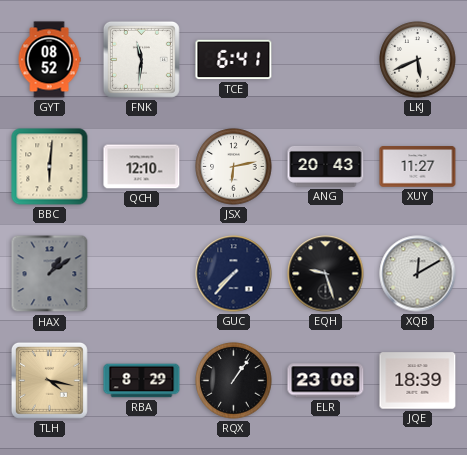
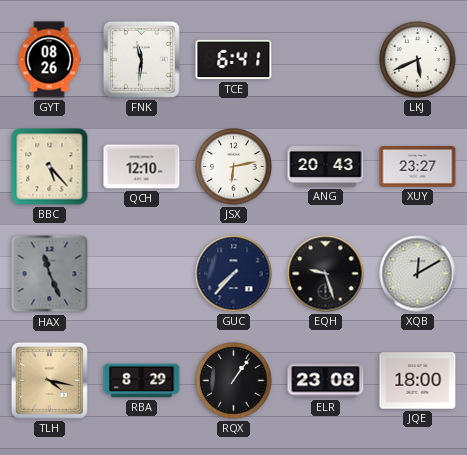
GYT: 08:52 -> 08:26 (49, 60)
BBC: 6:01 -> 5:23 (50, 167)
XUY: 11:27 -> 23:27 (418, 167)
HAX: 1:09 -> 11:26 (50, 274)
JQE: 18:39 -> 18:00 (418, 381)
